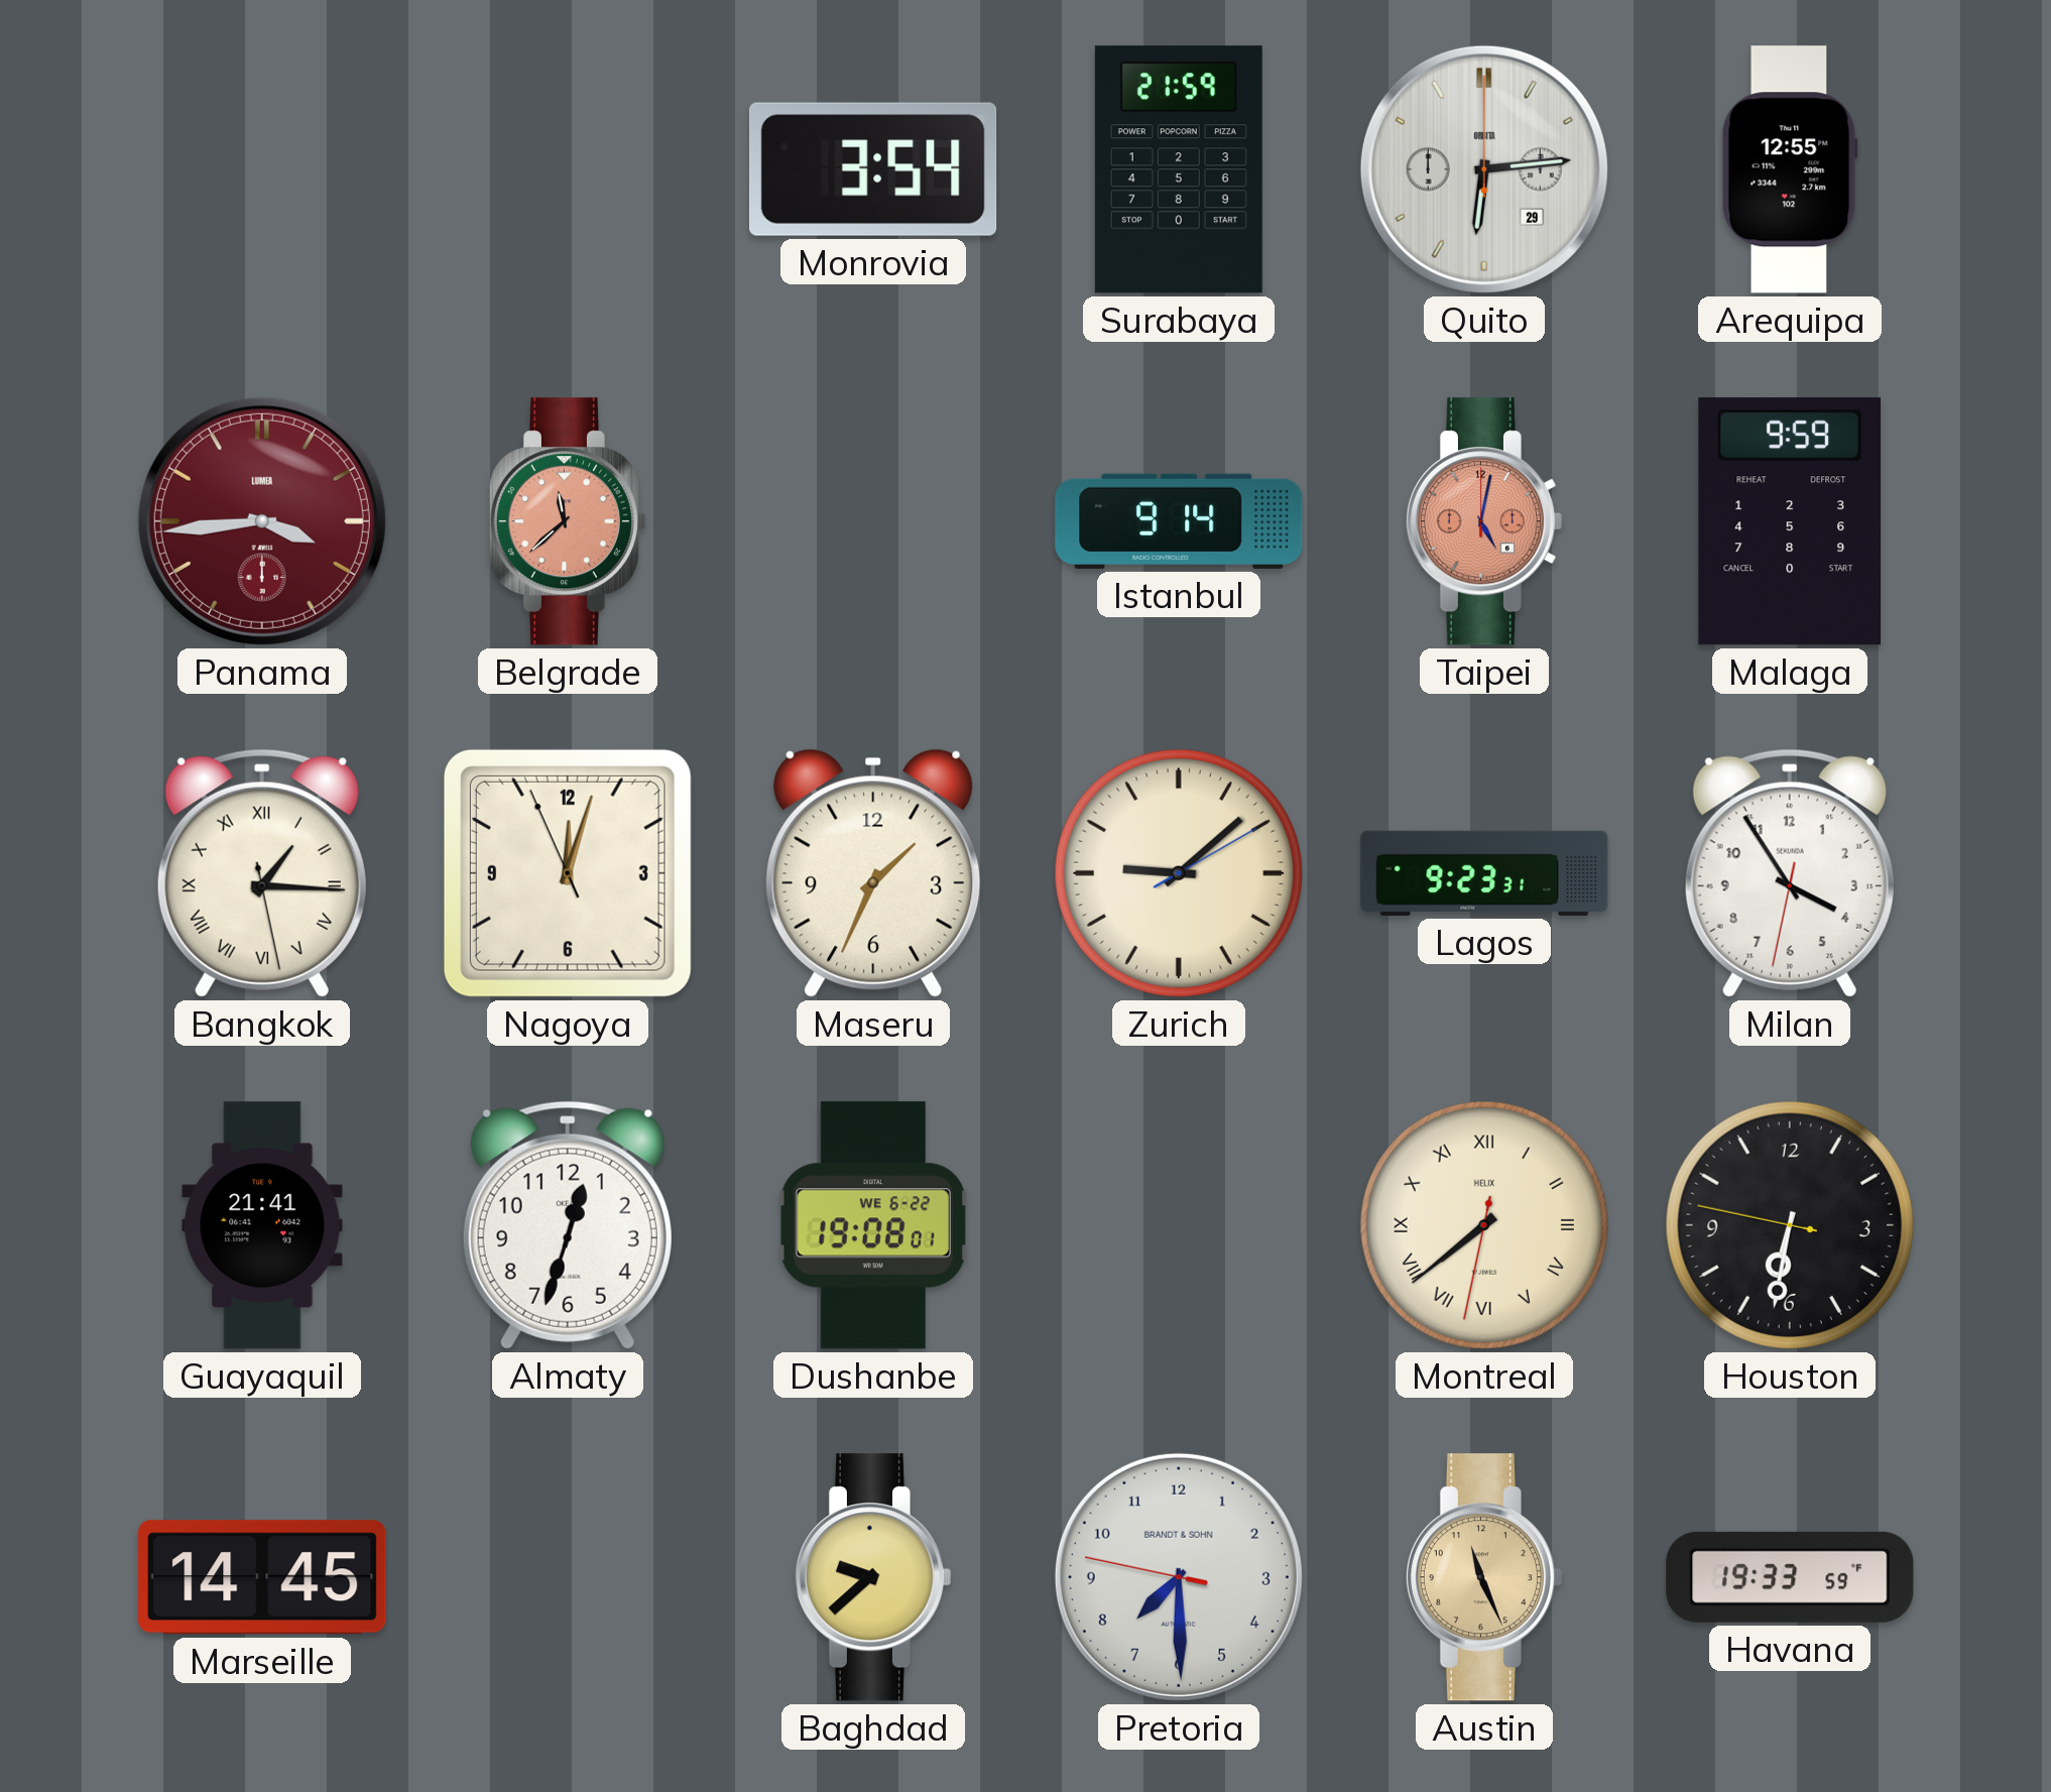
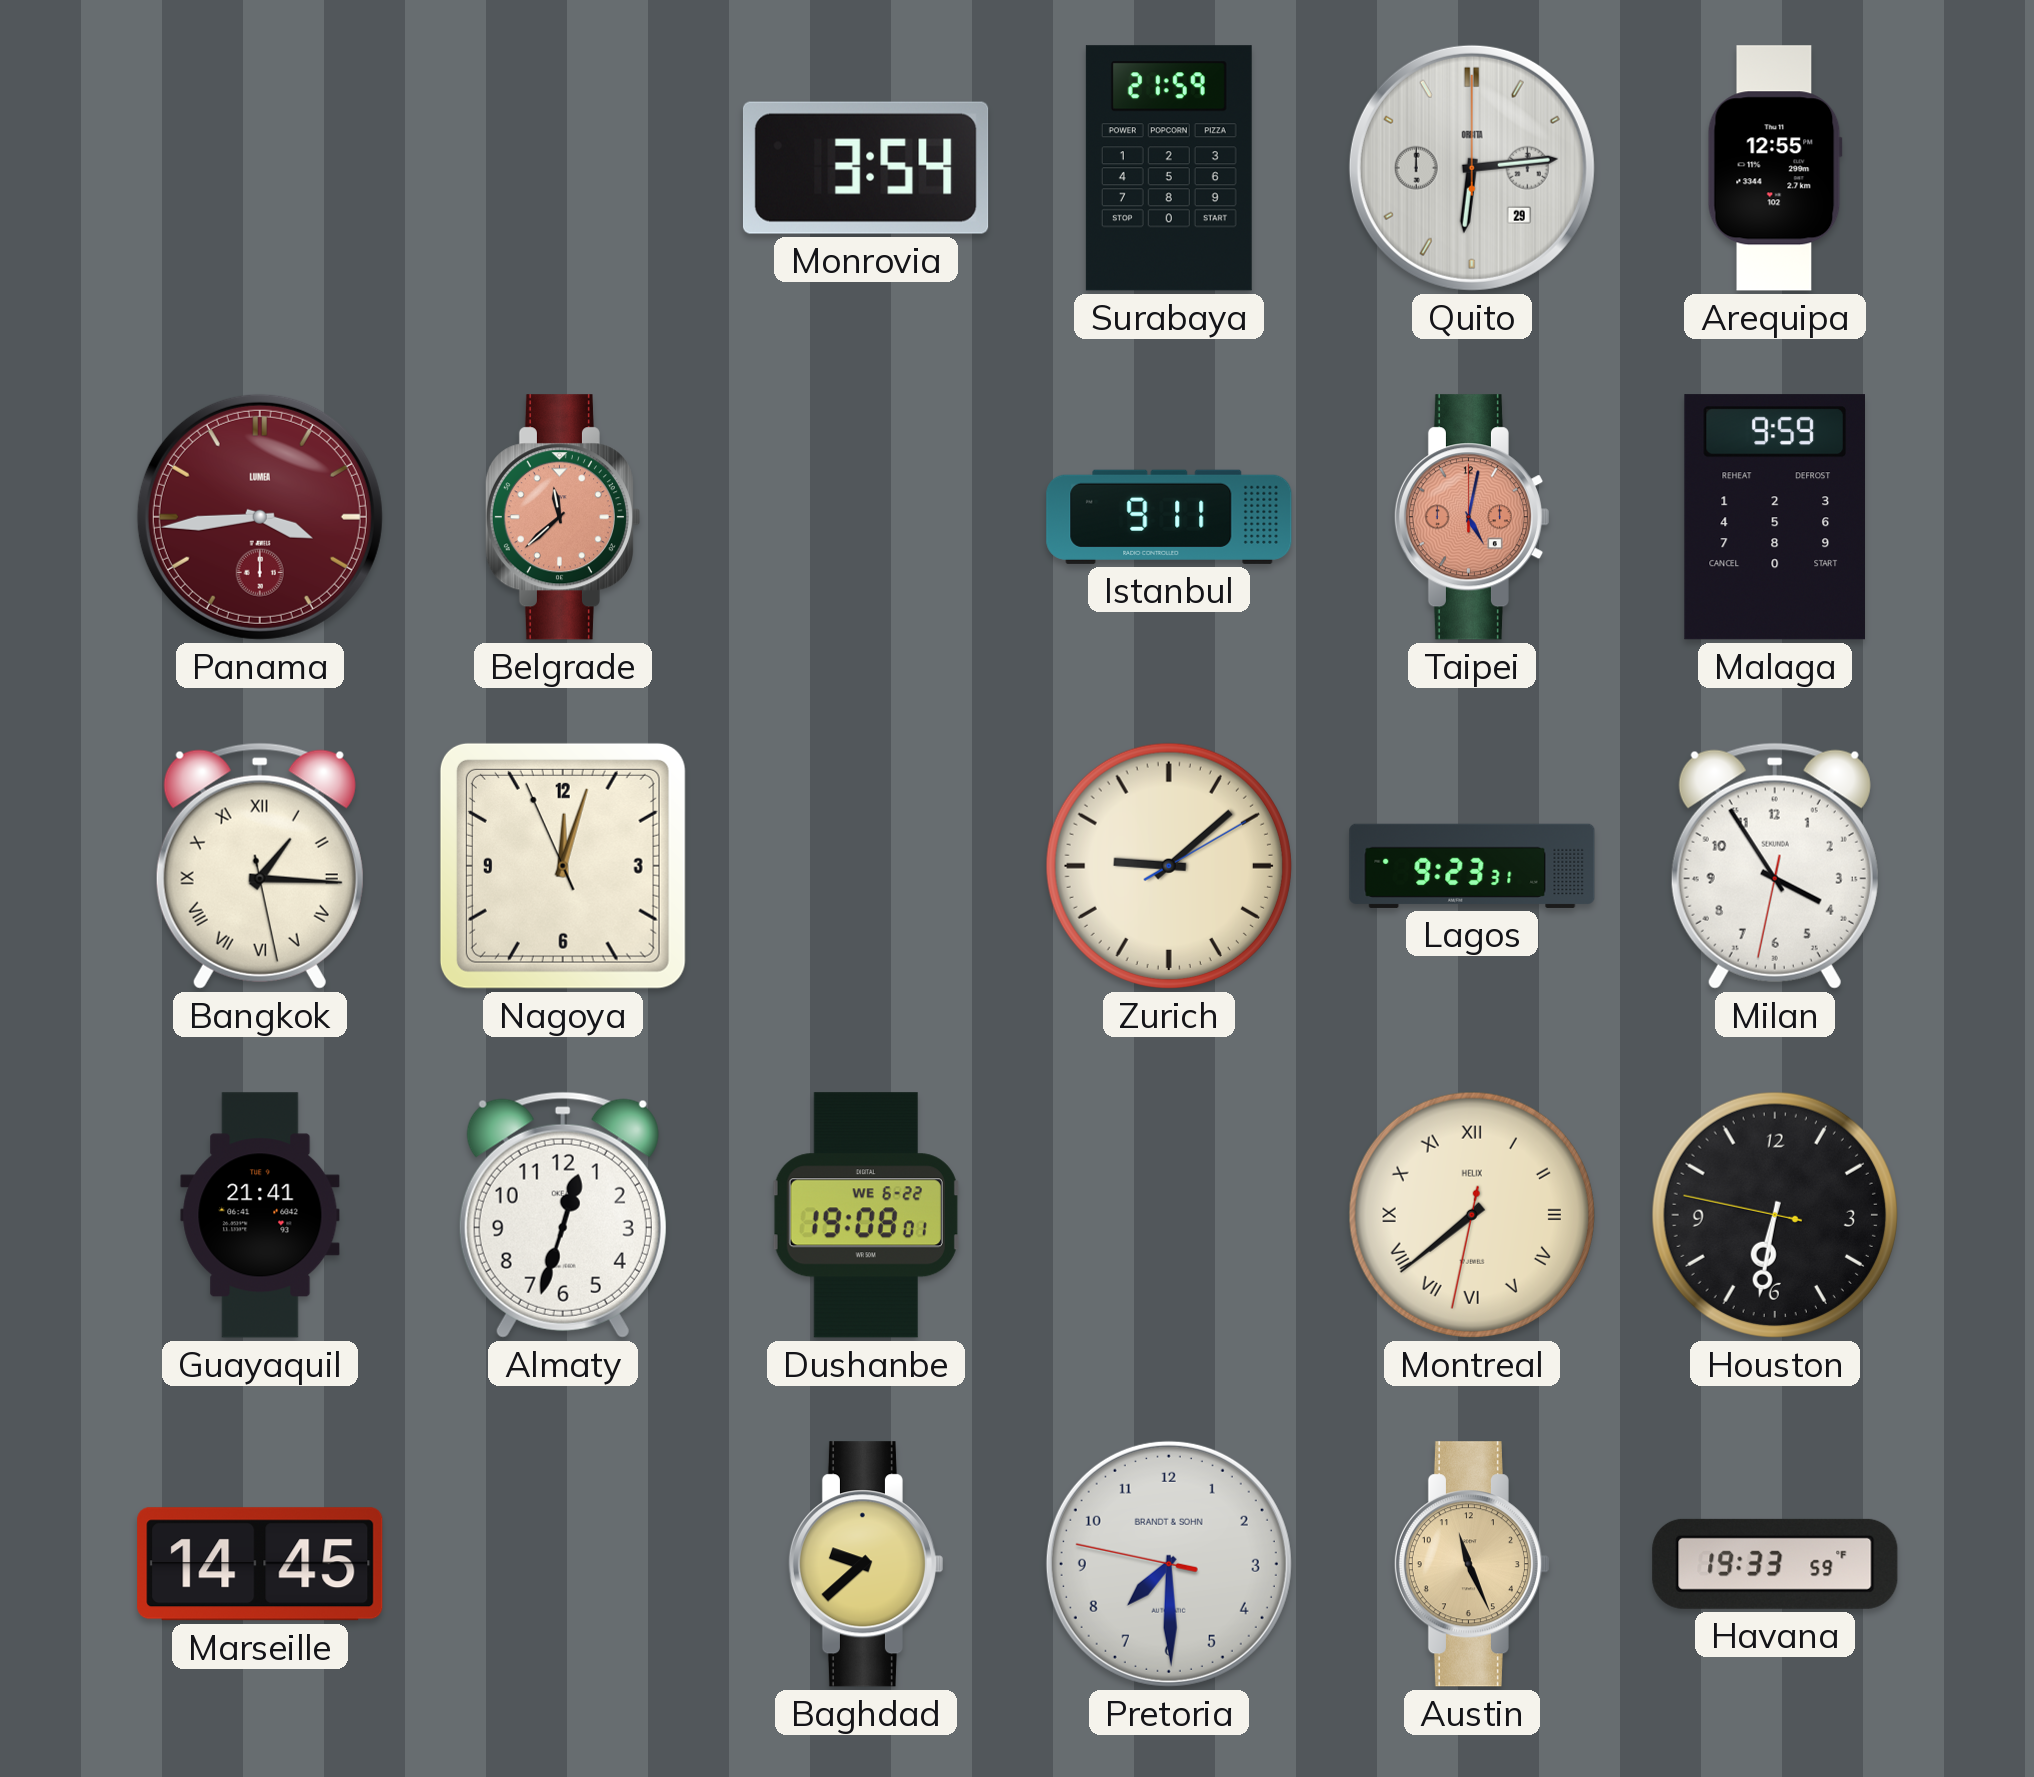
Istanbul: 9:14 -> 9:11 (1169, 517)
Maseru: 1:34 -> none (873, 873)
